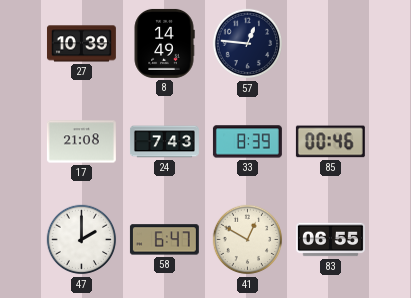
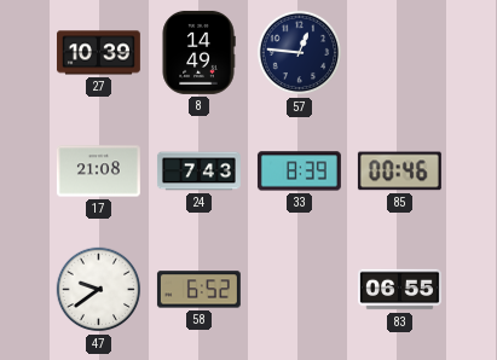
47: 2:00 -> 9:39 (99, 290)
58: 6:47 -> 6:52 (198, 290)
41: 12:50 -> none (248, 240)
